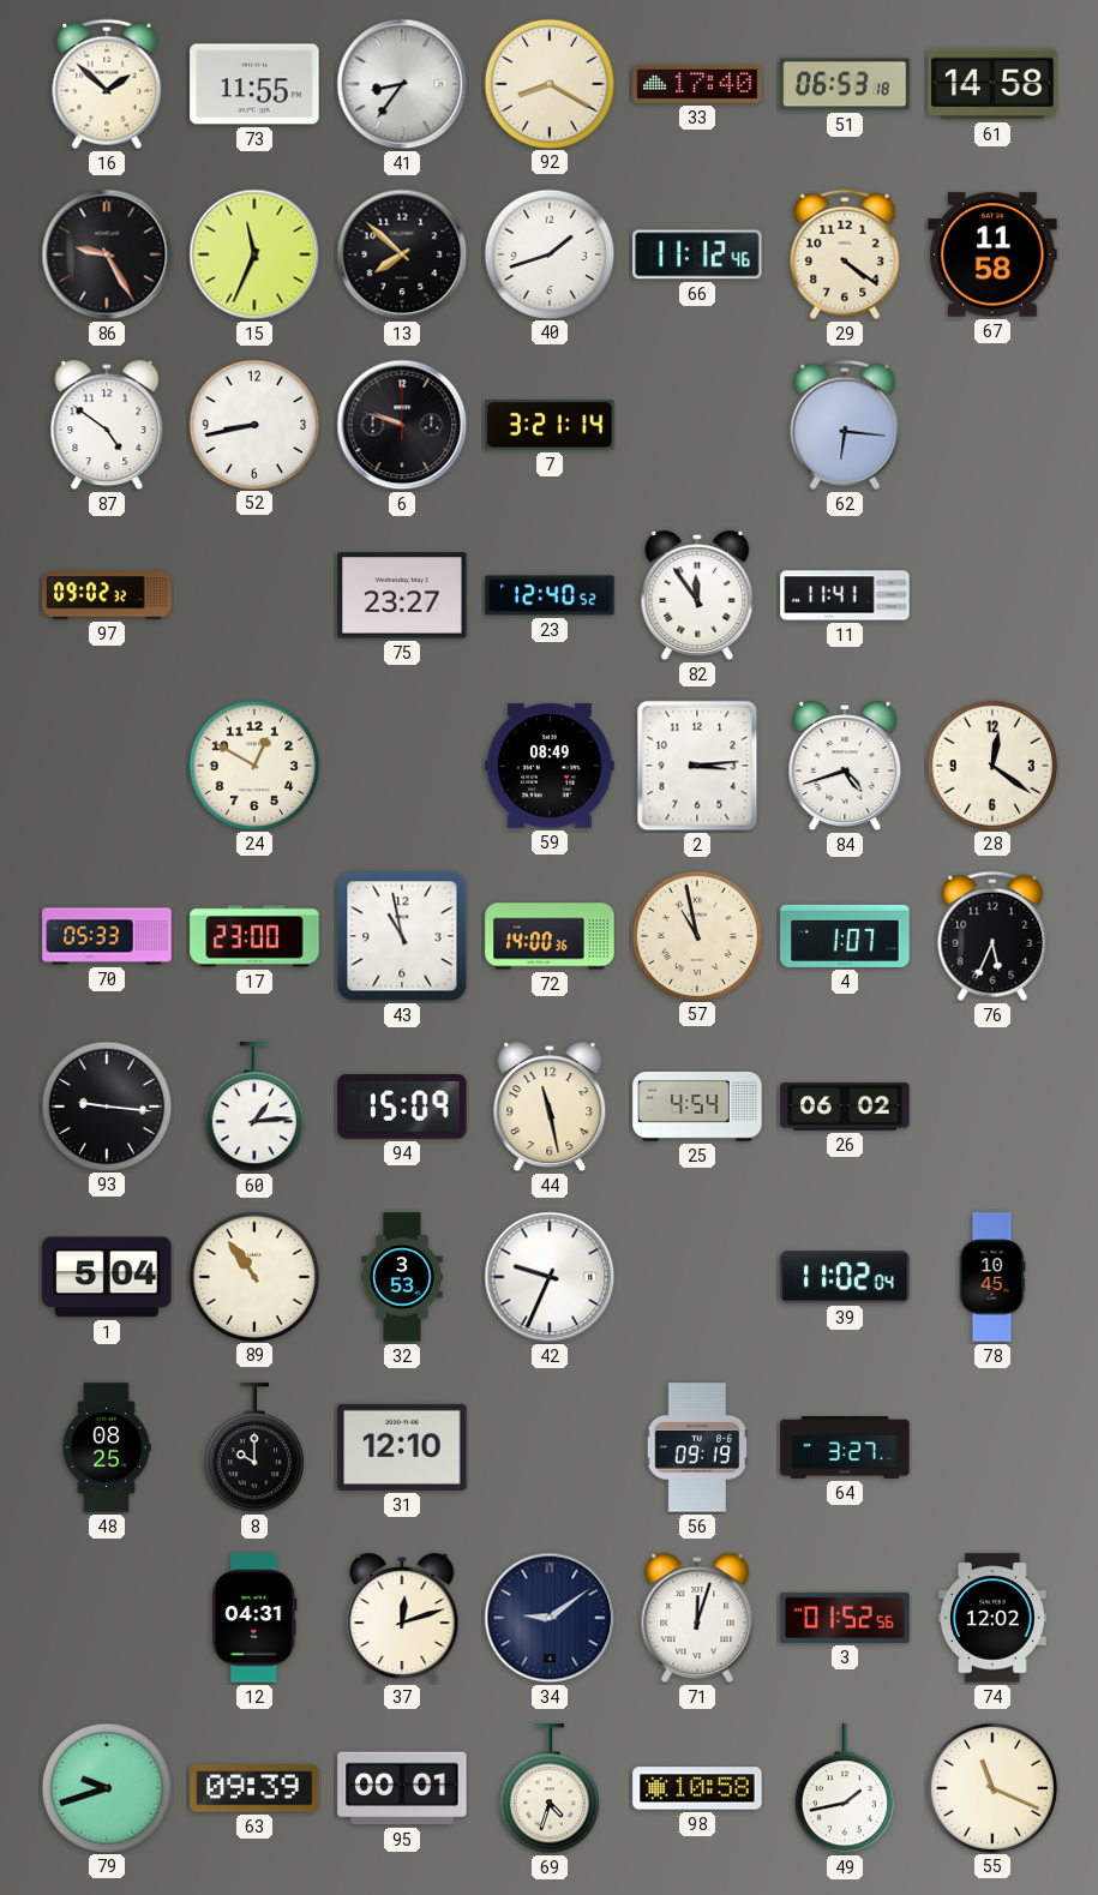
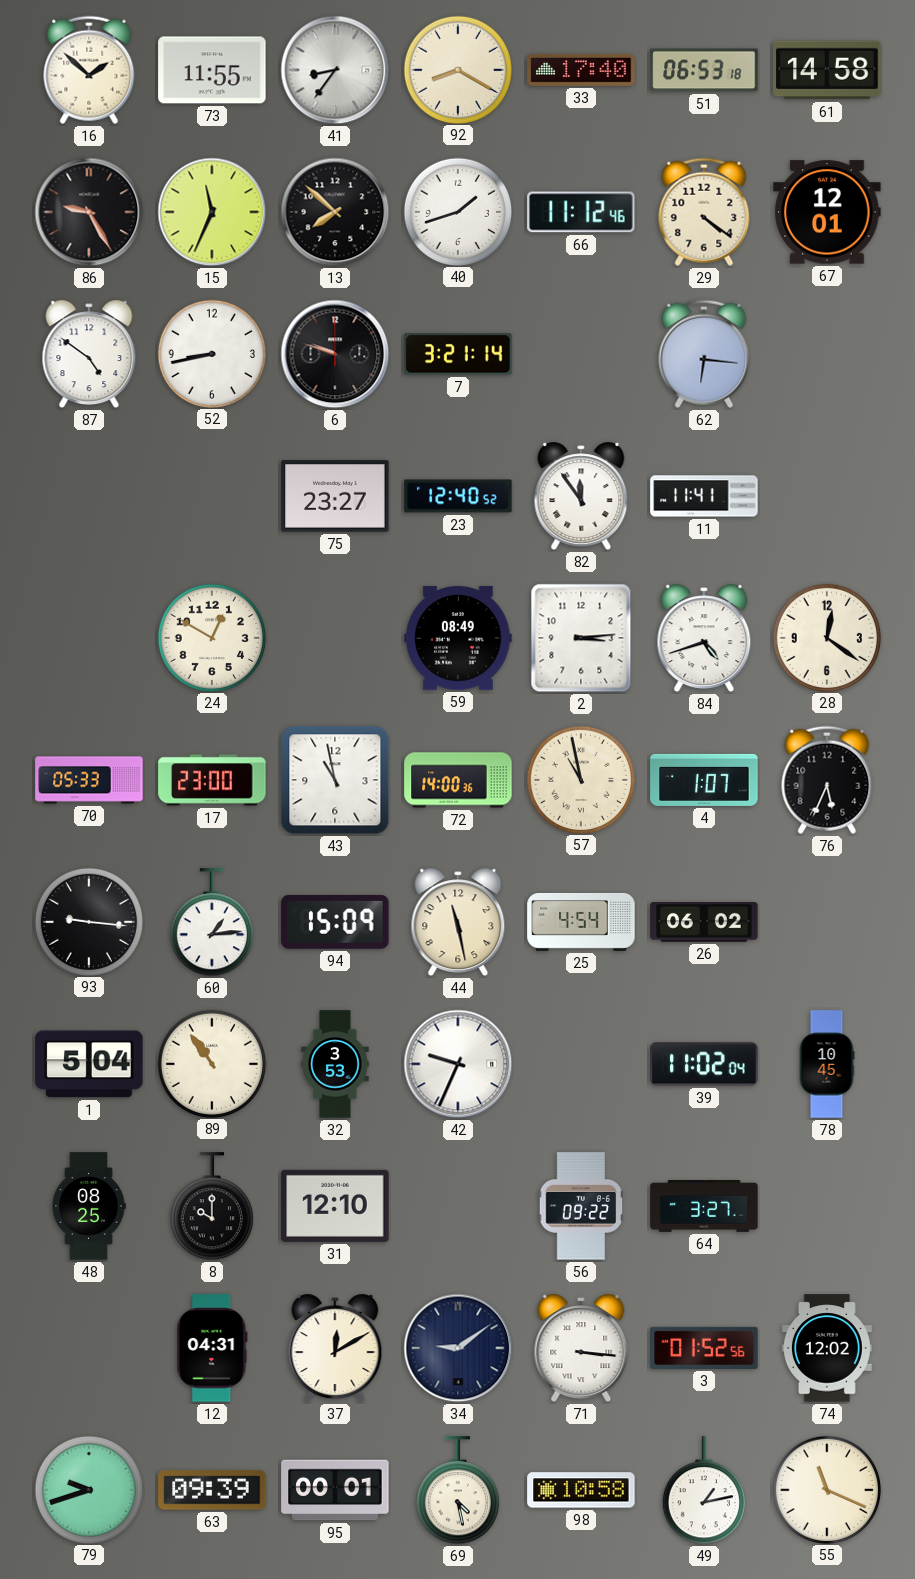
67: 11:58 -> 12:01 (827, 212)
97: 09:02 -> none (107, 595)
56: 09:19 -> 09:22 (581, 1206)
37: 12:12 -> 12:10 (335, 1348)
71: 12:03 -> 3:16 (581, 1348)
69: 4:33 -> 4:28 (458, 1491)
49: 1:43 -> 1:13 (704, 1491)
